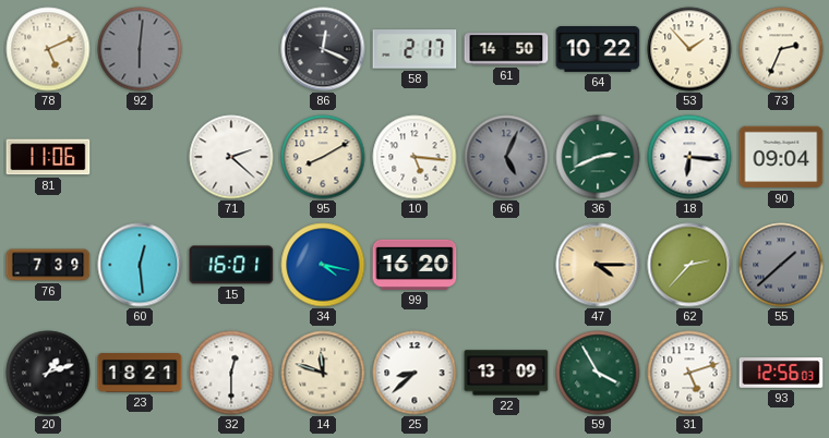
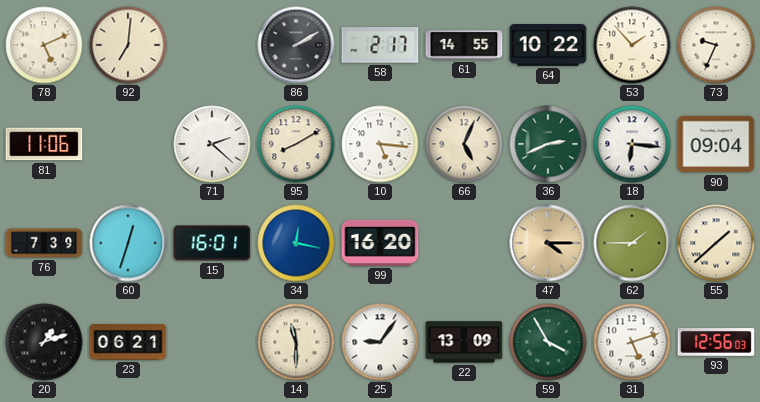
92: 6:01 -> 7:01 (128, 45)
92 dial: grey -> cream (128, 45)
86: 12:19 -> 2:10 (296, 45)
61: 14:50 -> 14:55 (464, 45)
73: 2:34 -> 9:34 (716, 45)
66 dial: grey -> cream (464, 144)
60: 12:29 -> 12:33 (128, 243)
34: 4:17 -> 12:17 (296, 243)
62: 2:37 -> 1:45 (632, 243)
55 dial: grey -> cream (716, 243)
23: 18:21 -> 06:21 (128, 342)
32: 12:30 -> none (231, 373)
14: 11:48 -> 11:30 (296, 342)
25: 8:38 -> 9:06 (380, 342)
